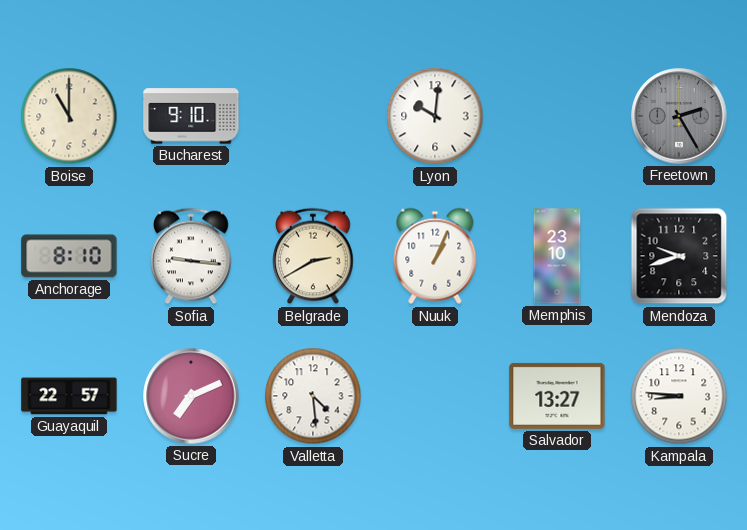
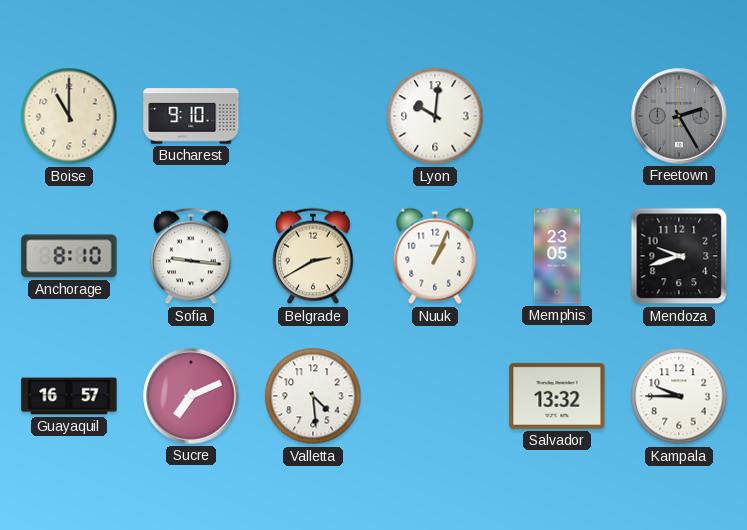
Memphis: 23:10 -> 23:05 (557, 256)
Guayaquil: 22:57 -> 16:57 (69, 396)
Salvador: 13:27 -> 13:32 (557, 396)
Kampala: 8:46 -> 9:45 (679, 396)
